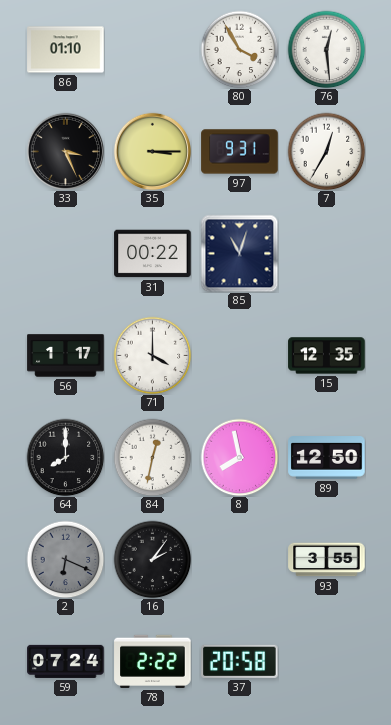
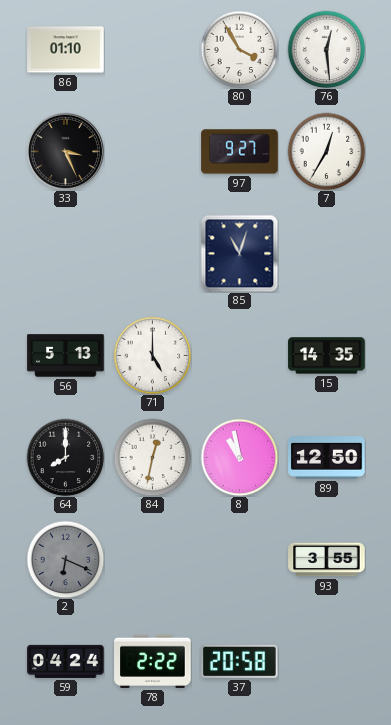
35: 3:15 -> none (152, 151)
97: 9:31 -> 9:27 (240, 152)
31: 00:22 -> none (153, 254)
56: 1:17 -> 5:13 (66, 356)
71: 4:00 -> 5:00 (152, 355)
15: 12:35 -> 14:35 (327, 356)
8: 7:58 -> 10:58 (239, 457)
16: 2:06 -> none (152, 559)
59: 07:24 -> 04:24 (66, 661)
